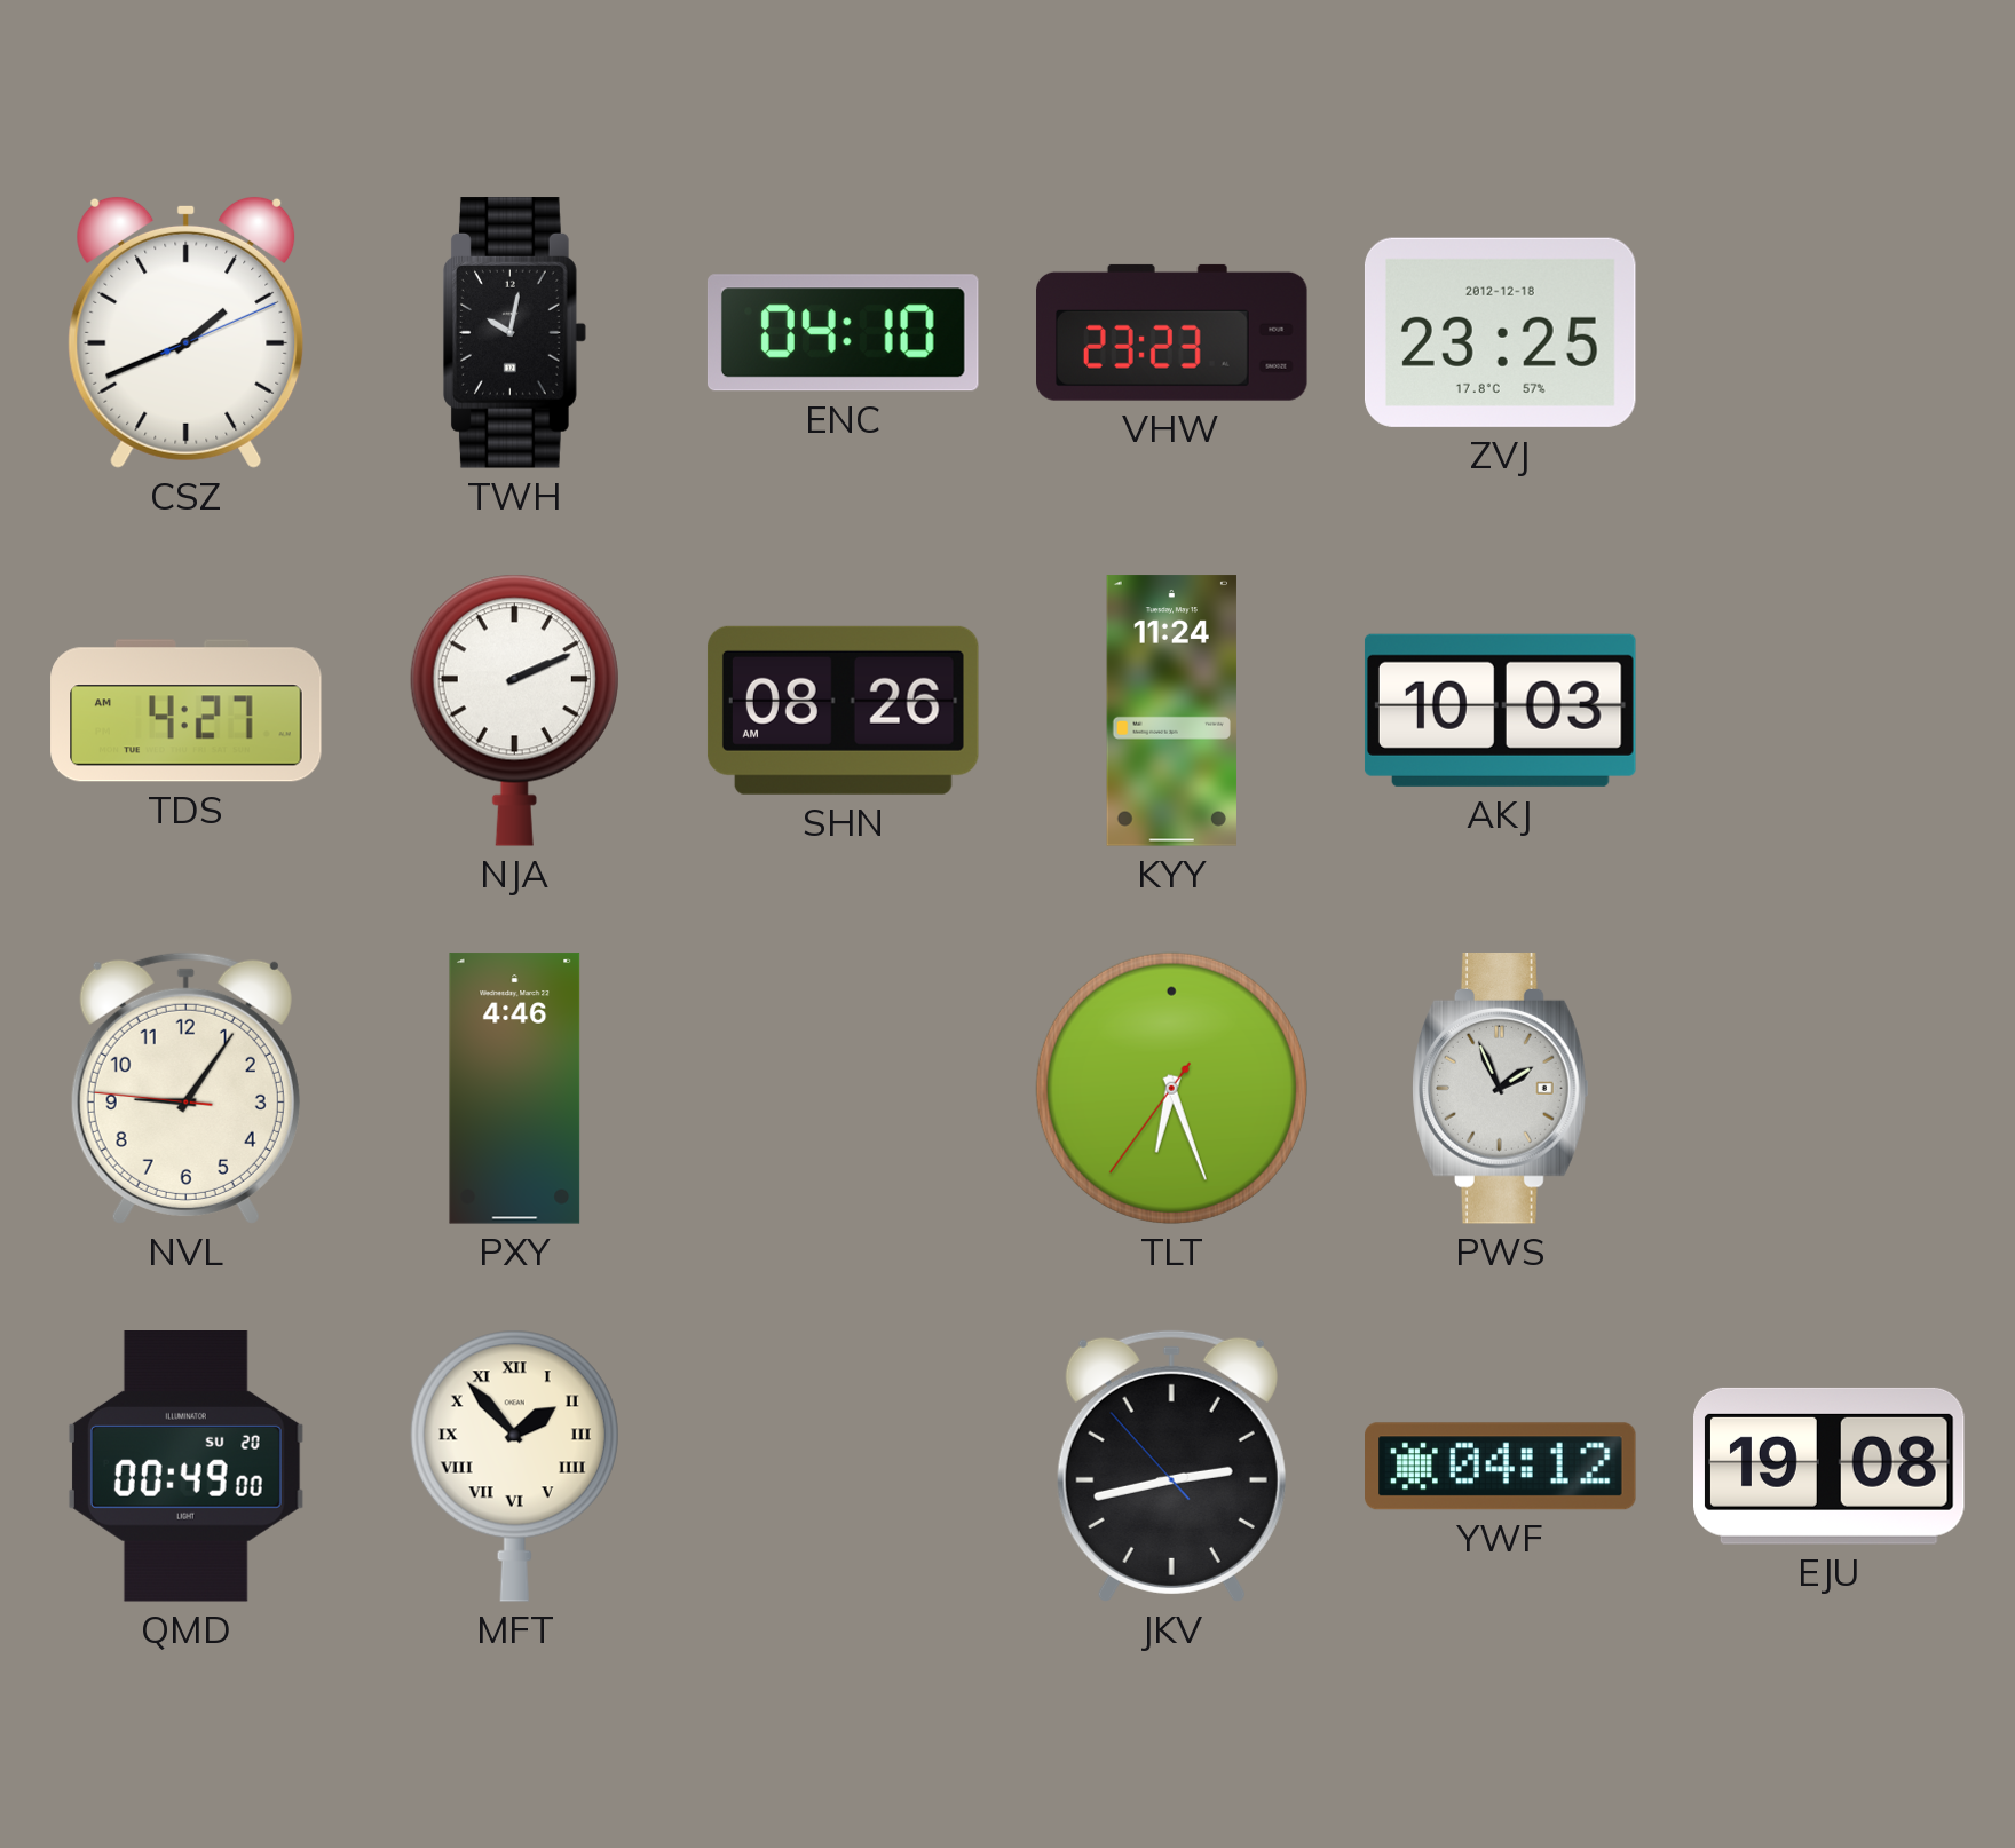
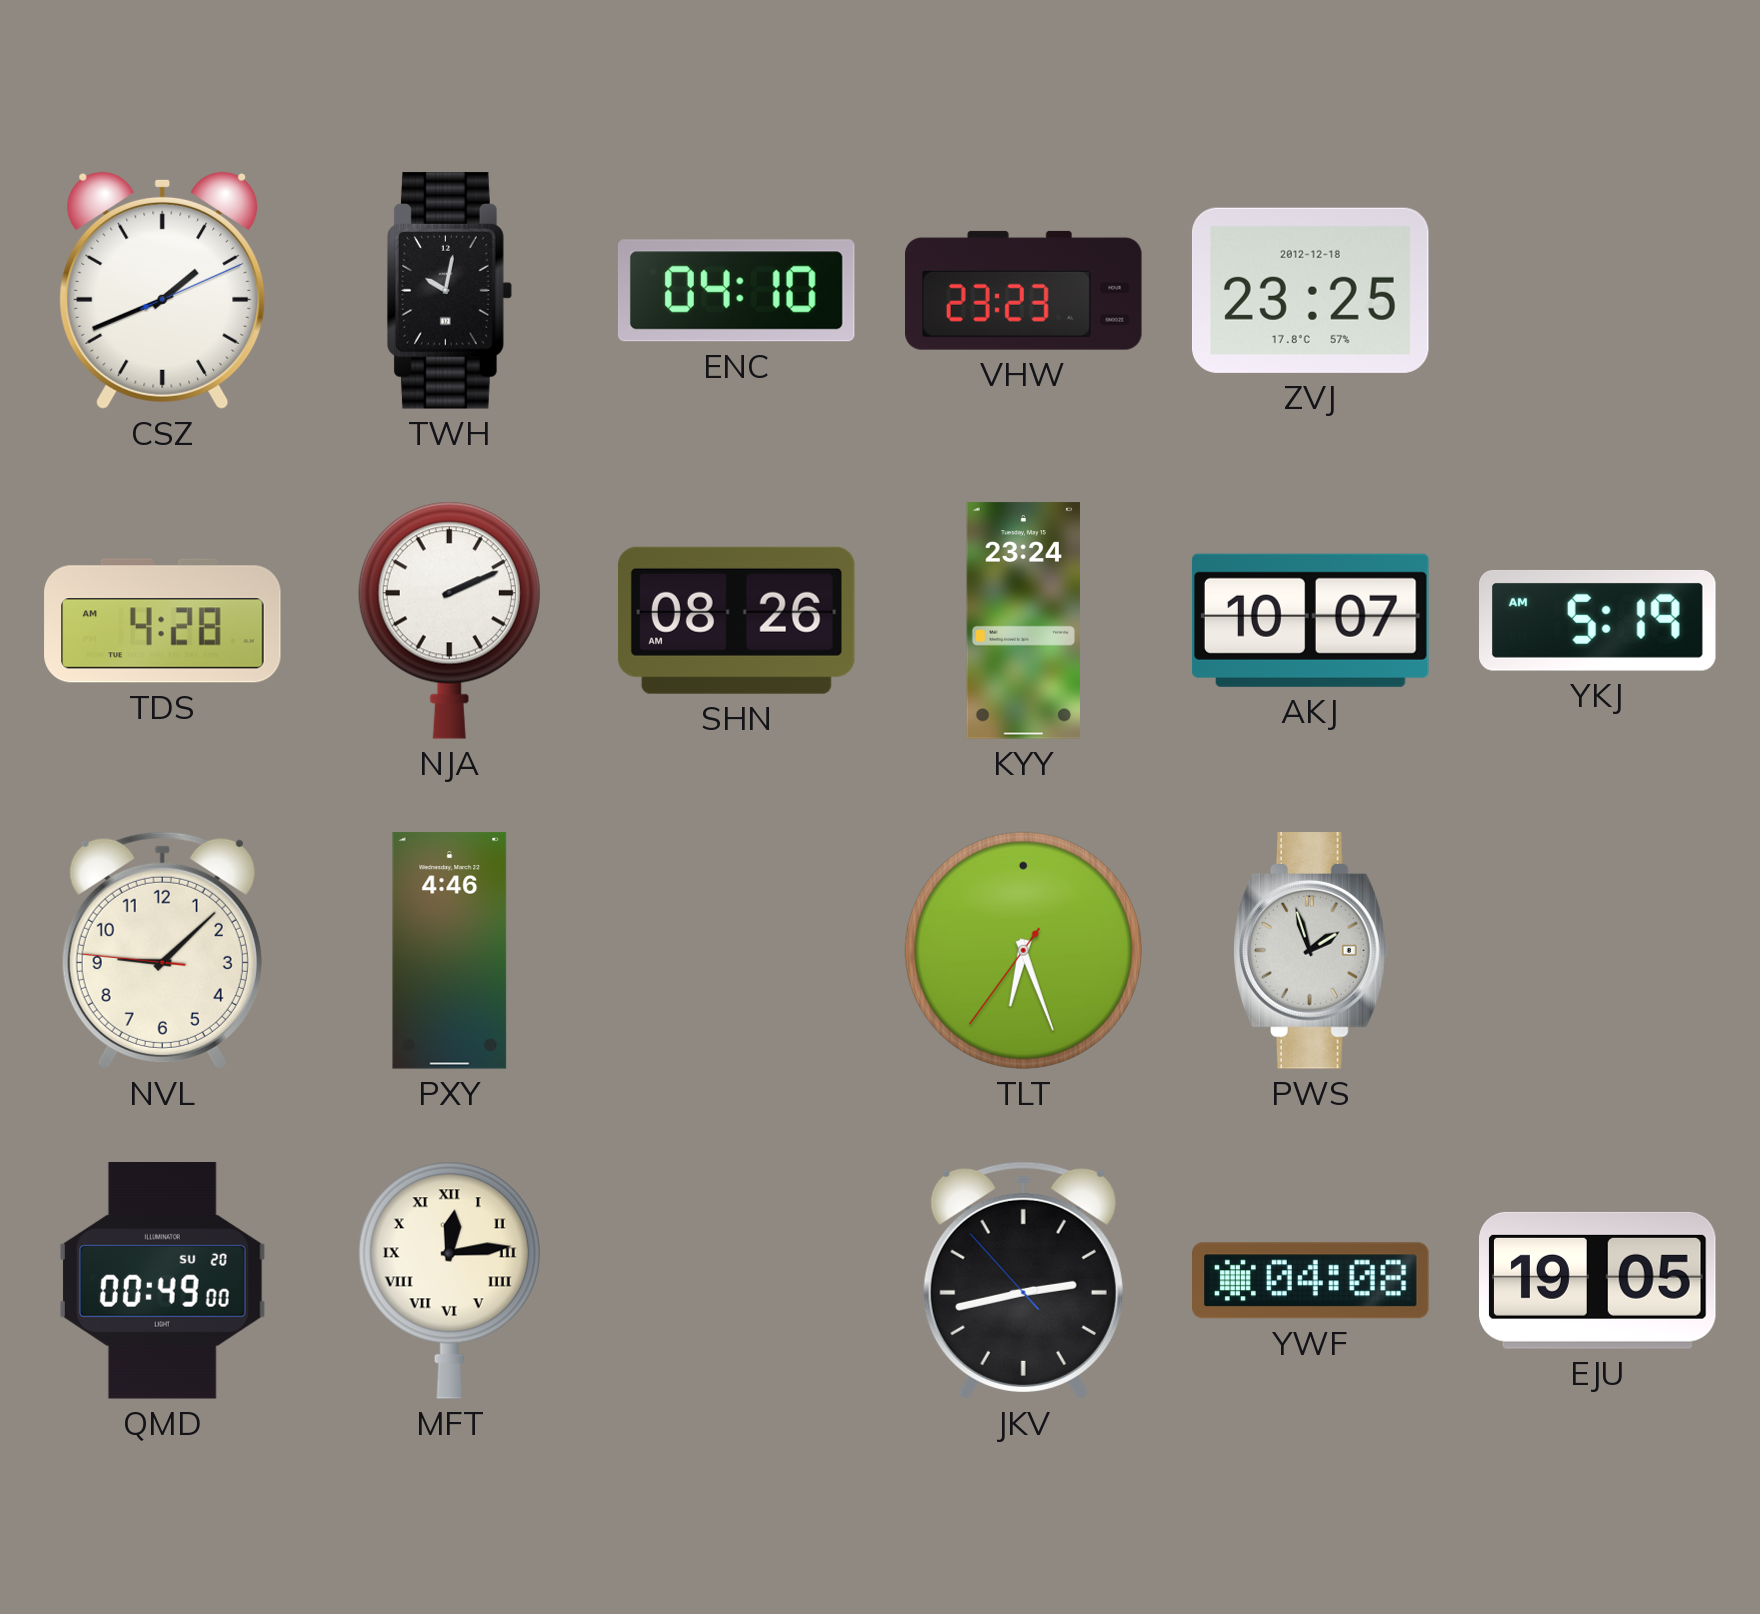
TDS: 4:27 -> 4:28 (163, 621)
KYY: 11:24 -> 23:24 (1023, 621)
AKJ: 10:03 -> 10:07 (1310, 620)
YKJ: none -> 5:19 (1598, 620)
NVL: 9:05 -> 9:07 (162, 950)
PWS: 1:56 -> 1:57 (1311, 951)
MFT: 1:53 -> 12:14 (449, 1280)
YWF: 04:12 -> 04:08 (1311, 1281)
EJU: 19:08 -> 19:05 (1598, 1280)
